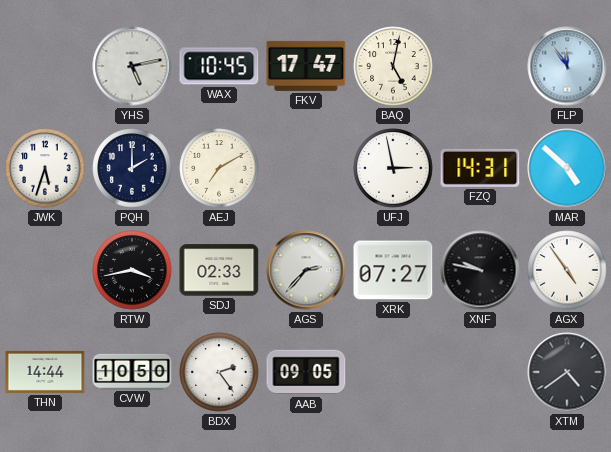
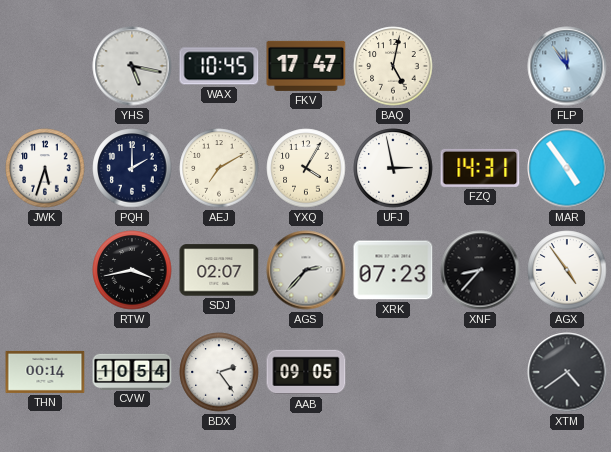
YHS: 5:13 -> 5:17 (132, 66)
YXQ: none -> 4:05 (306, 168)
MAR: 4:52 -> 4:54 (567, 168)
SDJ: 02:33 -> 02:07 (219, 270)
XRK: 07:27 -> 07:23 (393, 270)
XNF: 9:47 -> 8:37 (480, 270)
THN: 14:44 -> 00:14 (45, 372)
CVW: 10:50 -> 10:54 (132, 371)
